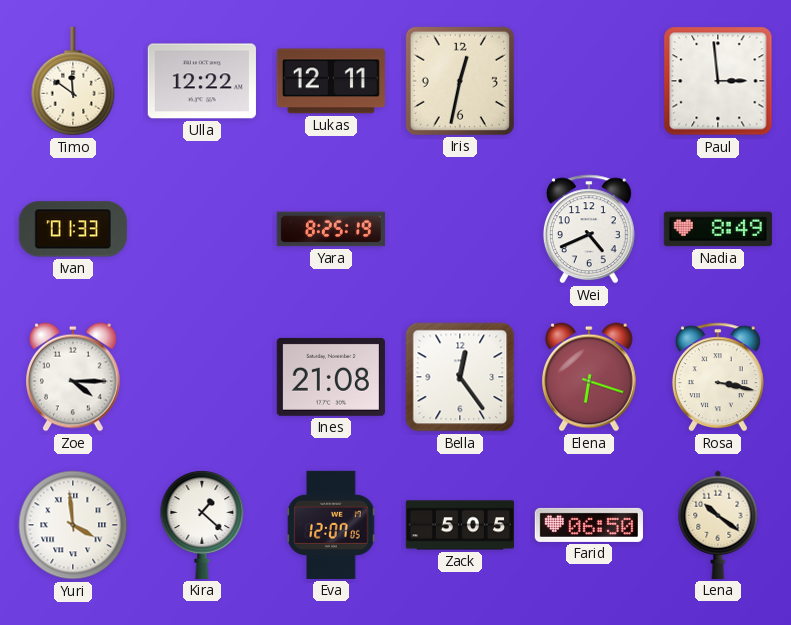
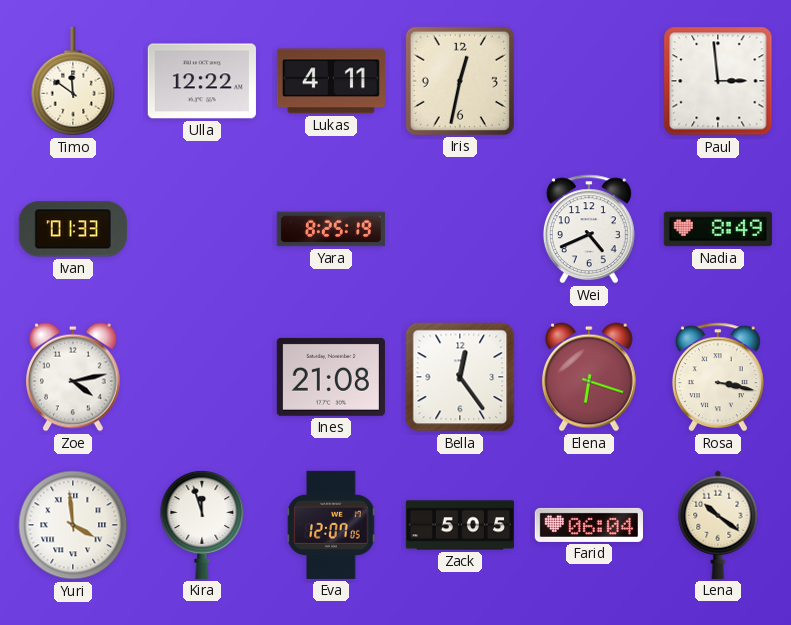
Lukas: 12:11 -> 4:11 (331, 81)
Zoe: 4:15 -> 4:13 (74, 377)
Kira: 1:22 -> 11:57 (202, 525)
Farid: 06:50 -> 06:04 (589, 525)
